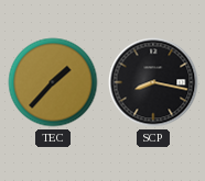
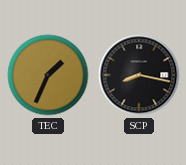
TEC: 1:37 -> 1:34 (48, 75)
